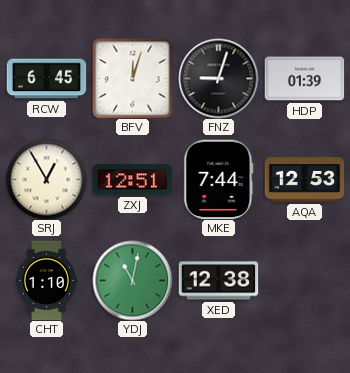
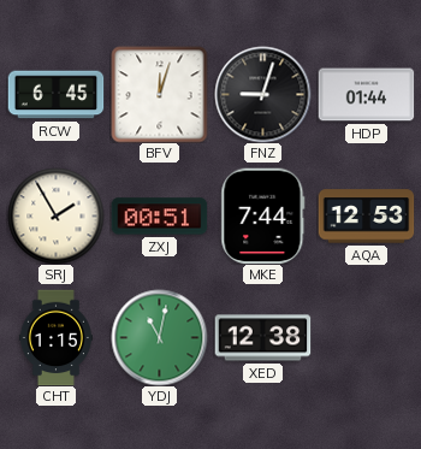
HDP: 01:39 -> 01:44 (366, 95)
SRJ: 12:55 -> 1:55 (55, 215)
ZXJ: 12:51 -> 00:51 (159, 217)
CHT: 1:10 -> 1:15 (55, 337)
